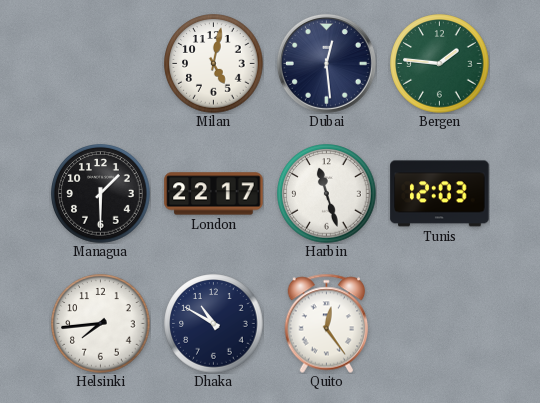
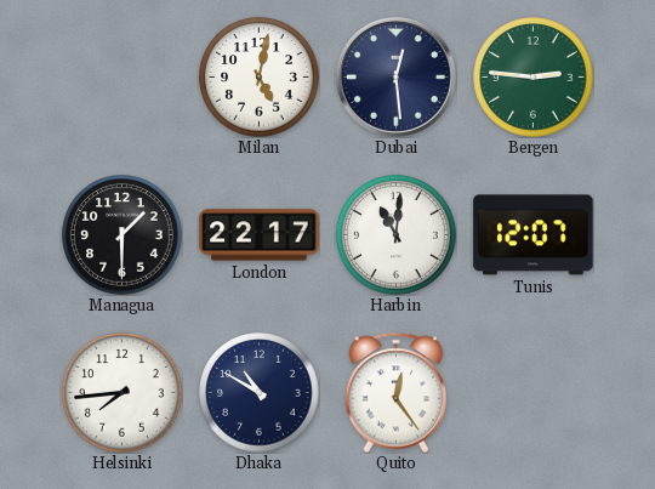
Bergen: 1:46 -> 2:46 (534, 78)
Harbin: 11:27 -> 11:01 (397, 235)
Tunis: 12:03 -> 12:07 (534, 235)
